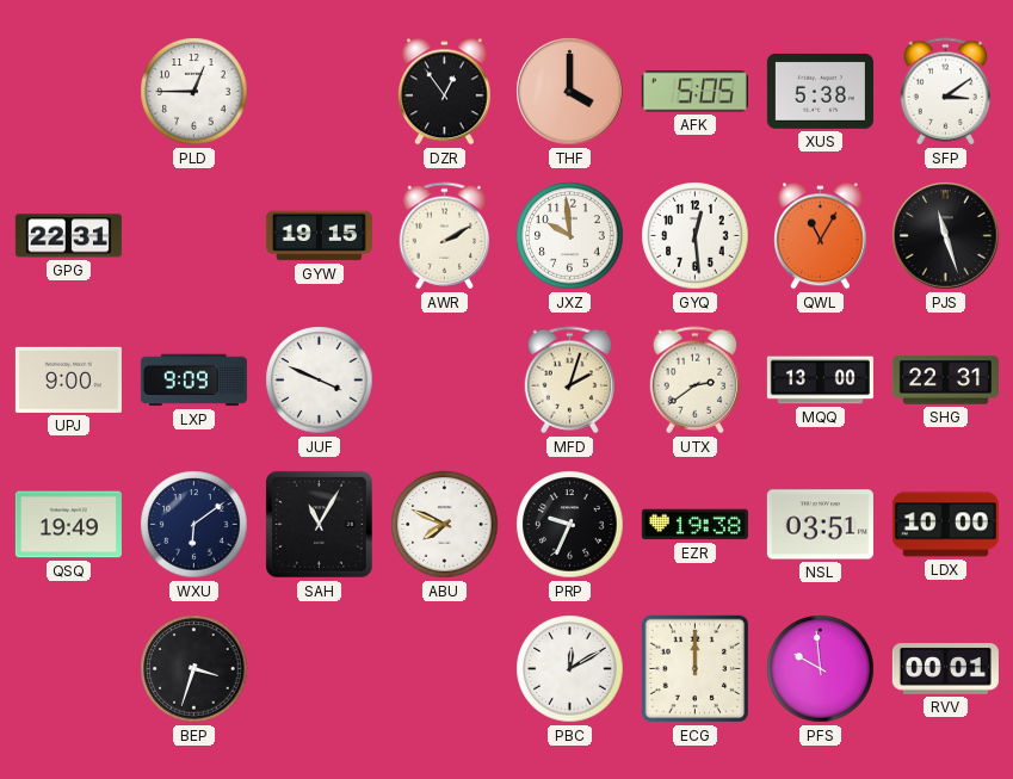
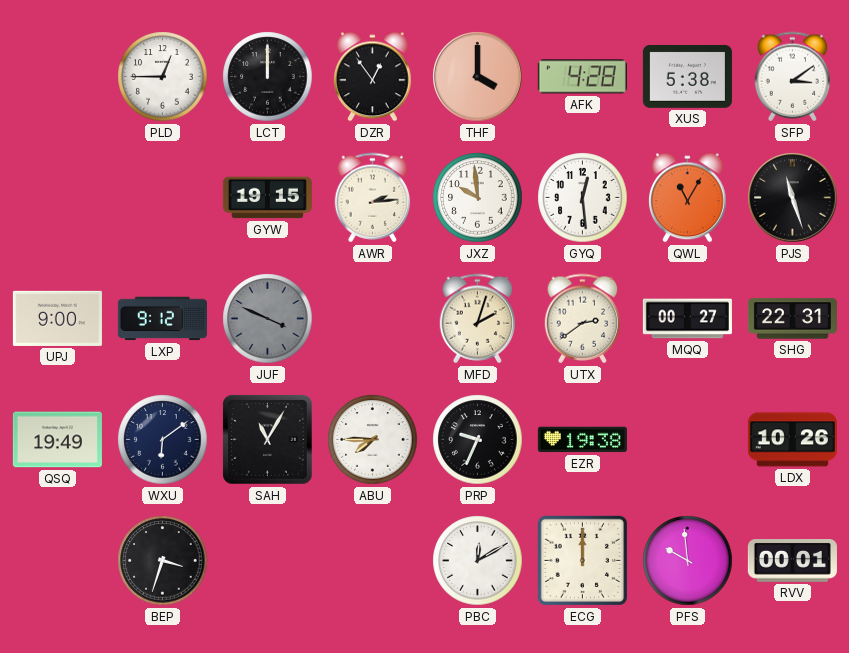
LCT: none -> 12:00 (268, 77)
AFK: 5:05 -> 4:28 (582, 77)
GPG: 22:31 -> none (68, 236)
AWR: 2:10 -> 2:14 (373, 198)
LXP: 9:09 -> 9:12 (162, 319)
JUF dial: white -> grey (268, 319)
MQQ: 13:00 -> 00:27 (687, 319)
ABU: 7:49 -> 7:45 (373, 440)
NSL: 03:51 -> none (820, 525)
LDX: 10:00 -> 10:26 (792, 440)
